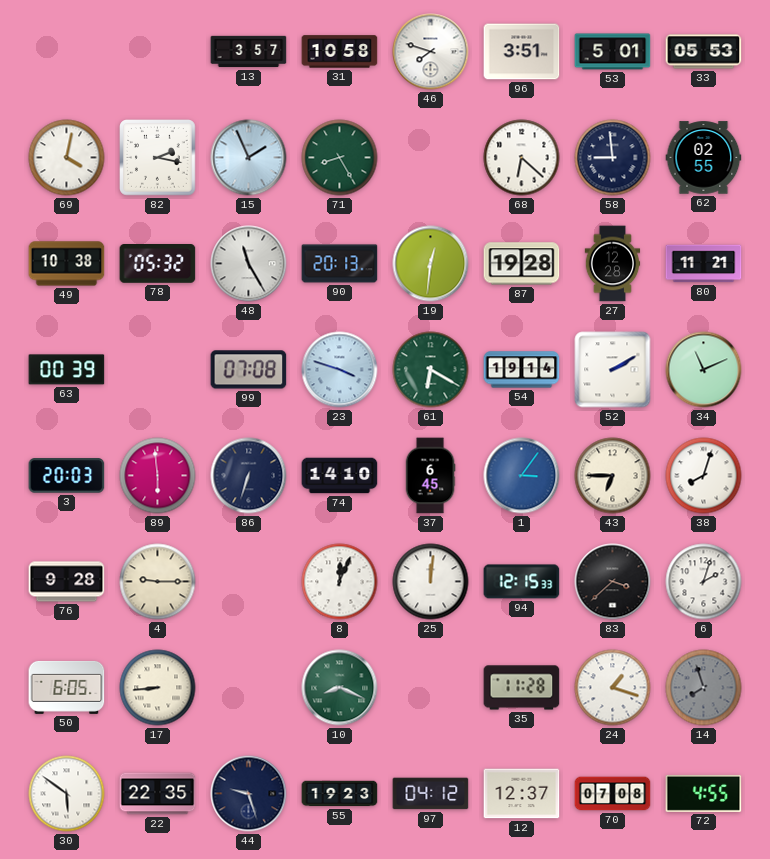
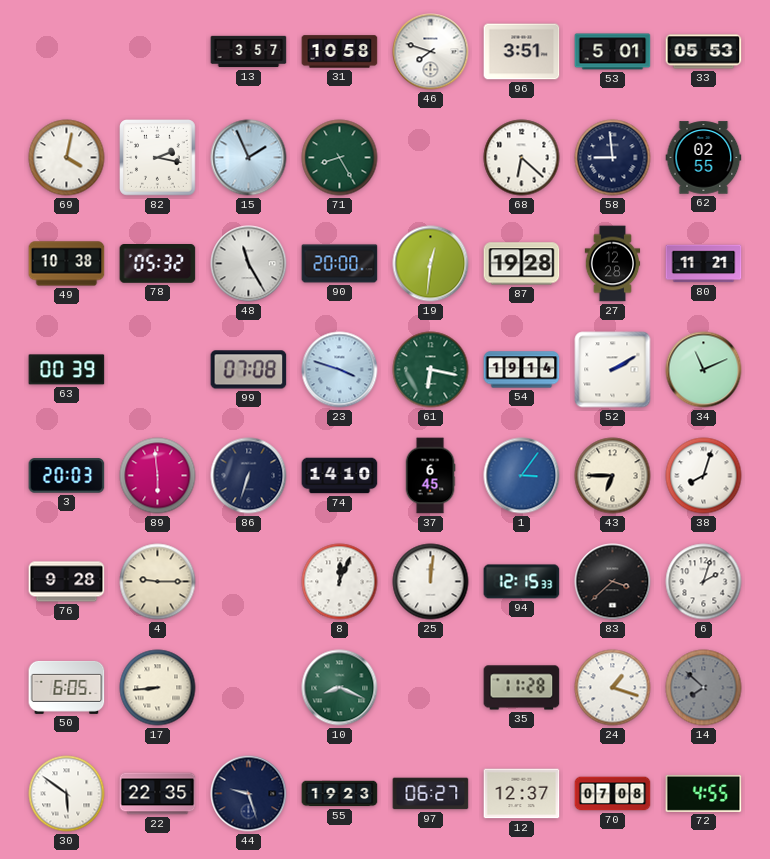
90: 20:13 -> 20:00 (340, 264)
61: 6:20 -> 6:17 (431, 370)
14: 7:57 -> 7:52 (704, 688)
97: 04:12 -> 06:27 (431, 794)
